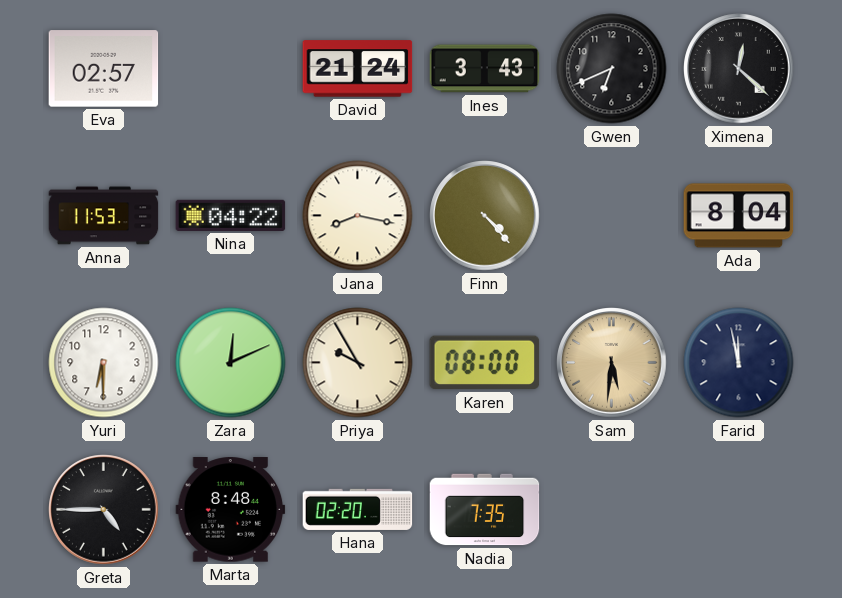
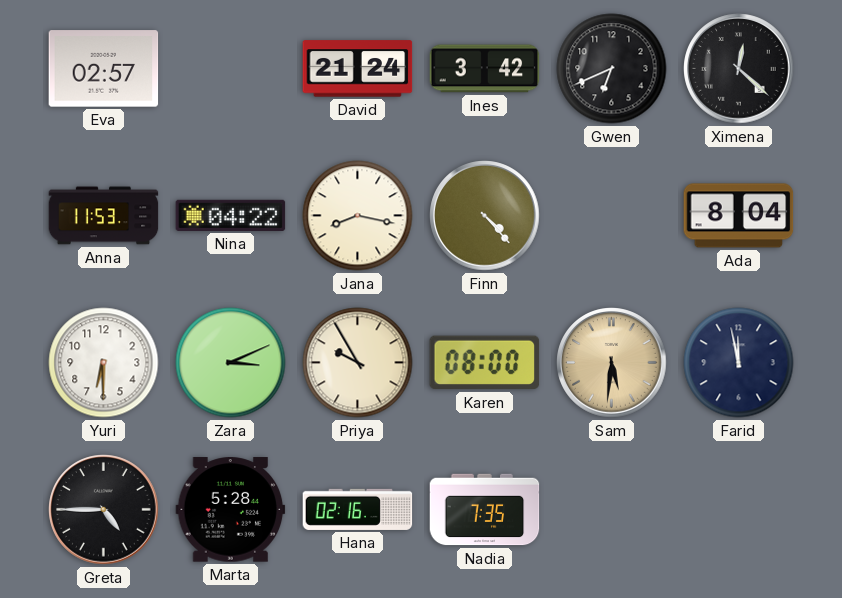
Ines: 3:43 -> 3:42 (485, 69)
Zara: 12:11 -> 3:11 (231, 363)
Marta: 8:48 -> 5:28 (231, 510)
Hana: 02:20 -> 02:16 (358, 509)
